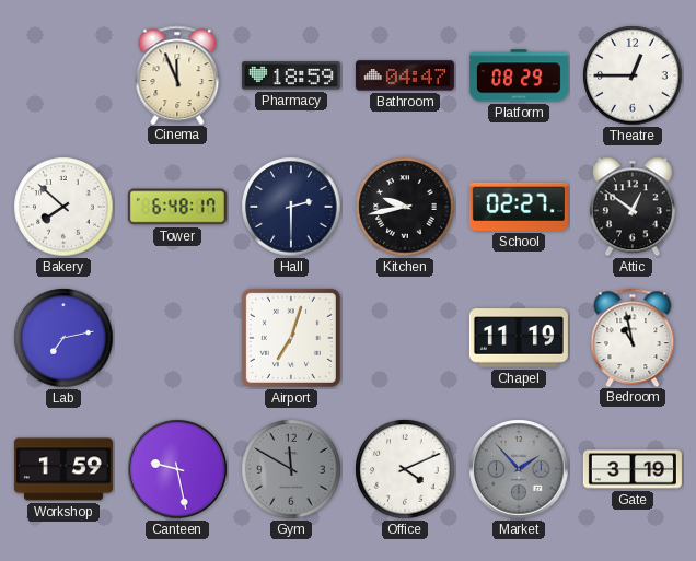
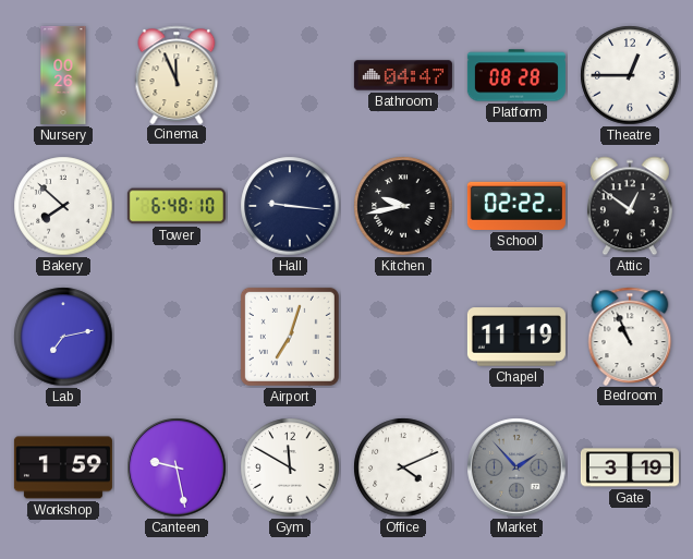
Nursery: none -> 00:26 (63, 75)
Pharmacy: 18:59 -> none (291, 75)
Platform: 08:29 -> 08:28 (516, 75)
Tower: 6:48:17 -> 6:48:10 (177, 206)
Hall: 2:30 -> 9:16 (290, 206)
School: 02:27 -> 02:22 (516, 206)
Bedroom: 10:58 -> 10:56 (630, 336)
Gym dial: grey -> white (290, 467)
